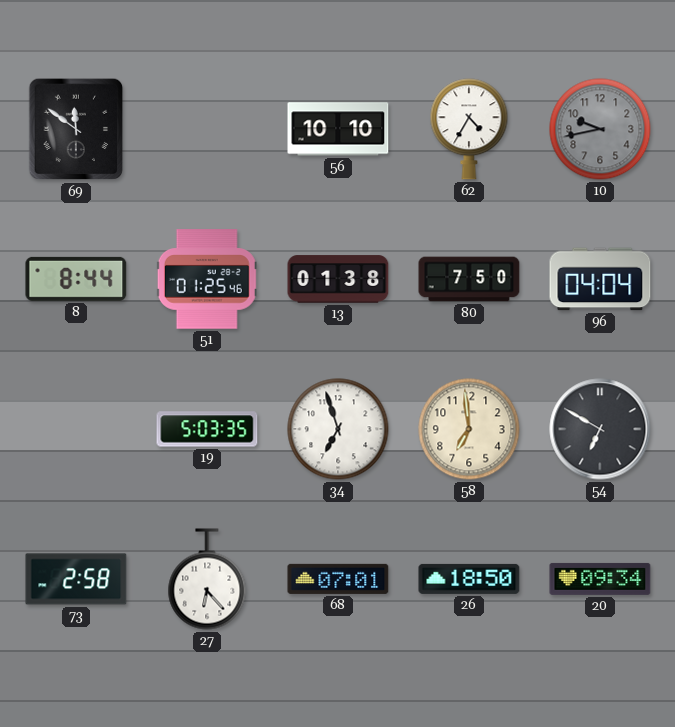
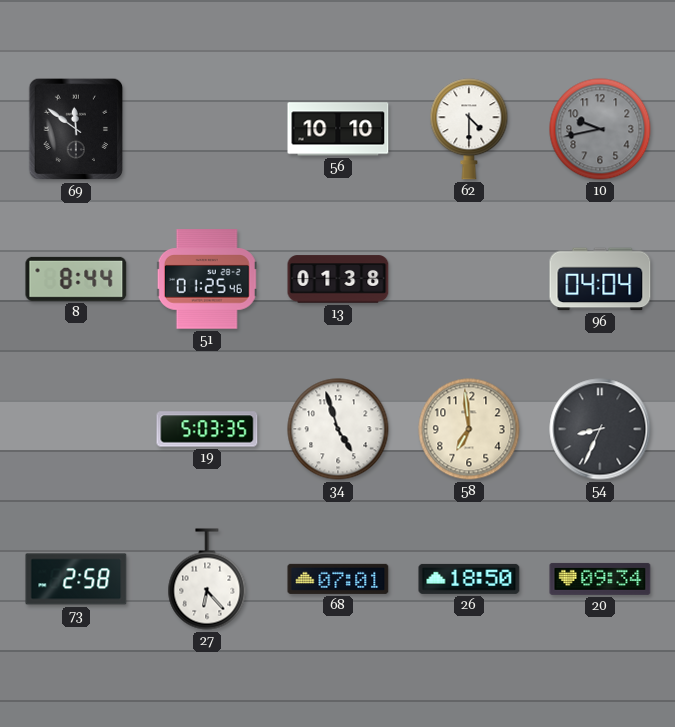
62: 4:35 -> 4:30 (469, 129)
80: 7:50 -> none (469, 279)
34: 6:57 -> 4:57 (338, 429)
54: 6:50 -> 8:34 (600, 429)
